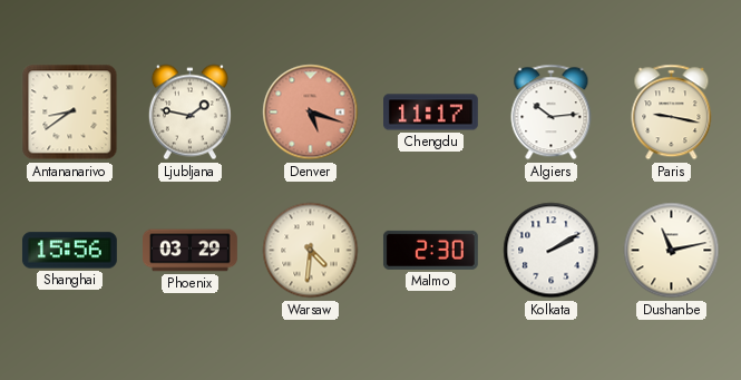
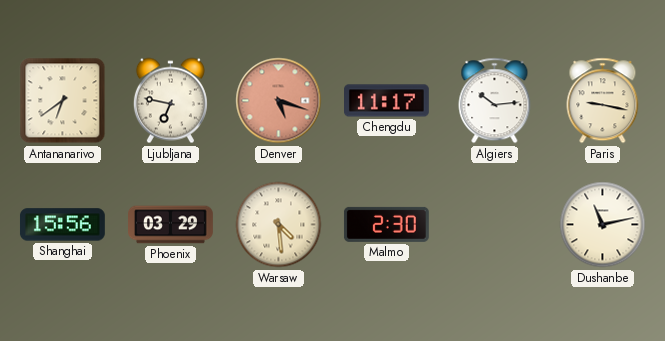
Antananarivo: 8:39 -> 6:39 (63, 101)
Ljubljana: 1:47 -> 6:47 (170, 101)
Warsaw: 4:31 -> 4:29 (279, 225)
Kolkata: 2:10 -> none (552, 251)
